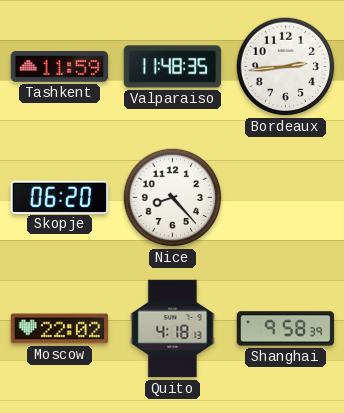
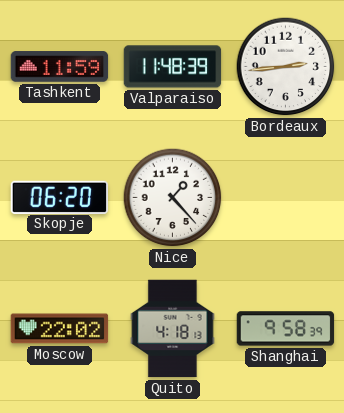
Valparaiso: 11:48:35 -> 11:48:39 (173, 67)
Nice: 8:23 -> 1:23 (173, 198)
